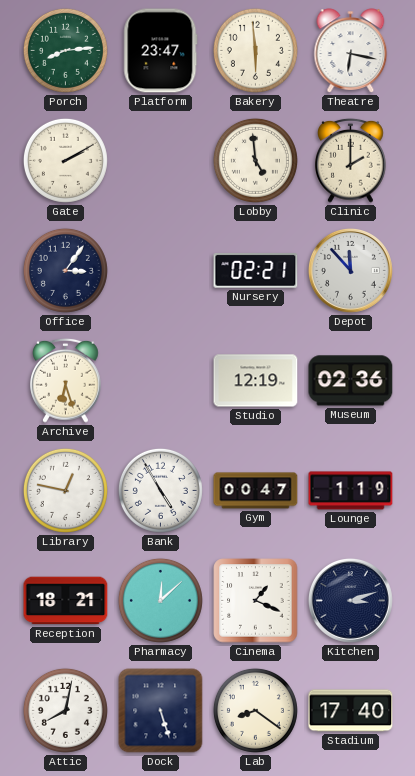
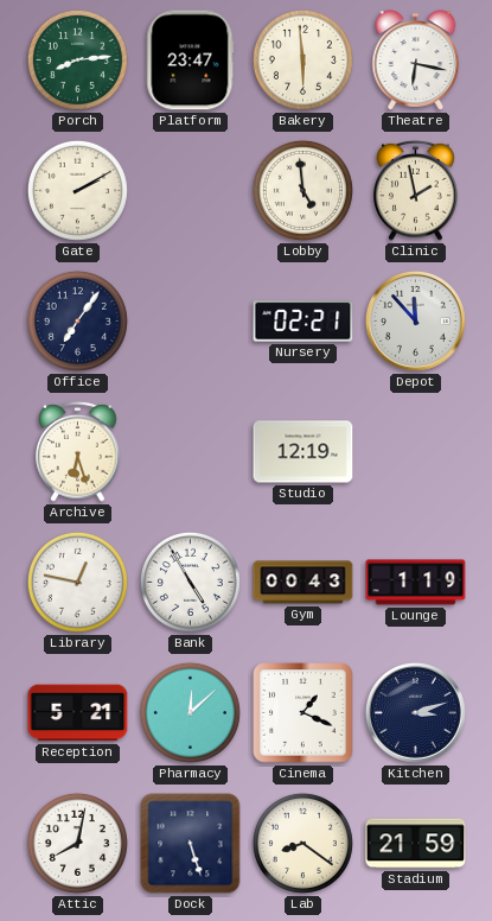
Clinic: 2:00 -> 1:58 (416, 190)
Office: 3:06 -> 7:06 (77, 320)
Museum: 02:36 -> none (351, 381)
Gym: 00:47 -> 00:43 (303, 583)
Reception: 18:21 -> 5:21 (78, 713)
Stadium: 17:40 -> 21:59 (416, 844)
